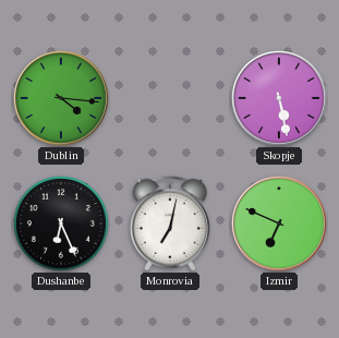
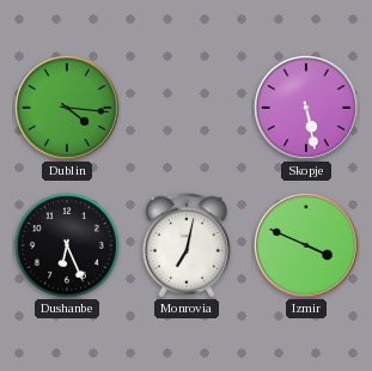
Izmir: 6:49 -> 3:49 (307, 247)
